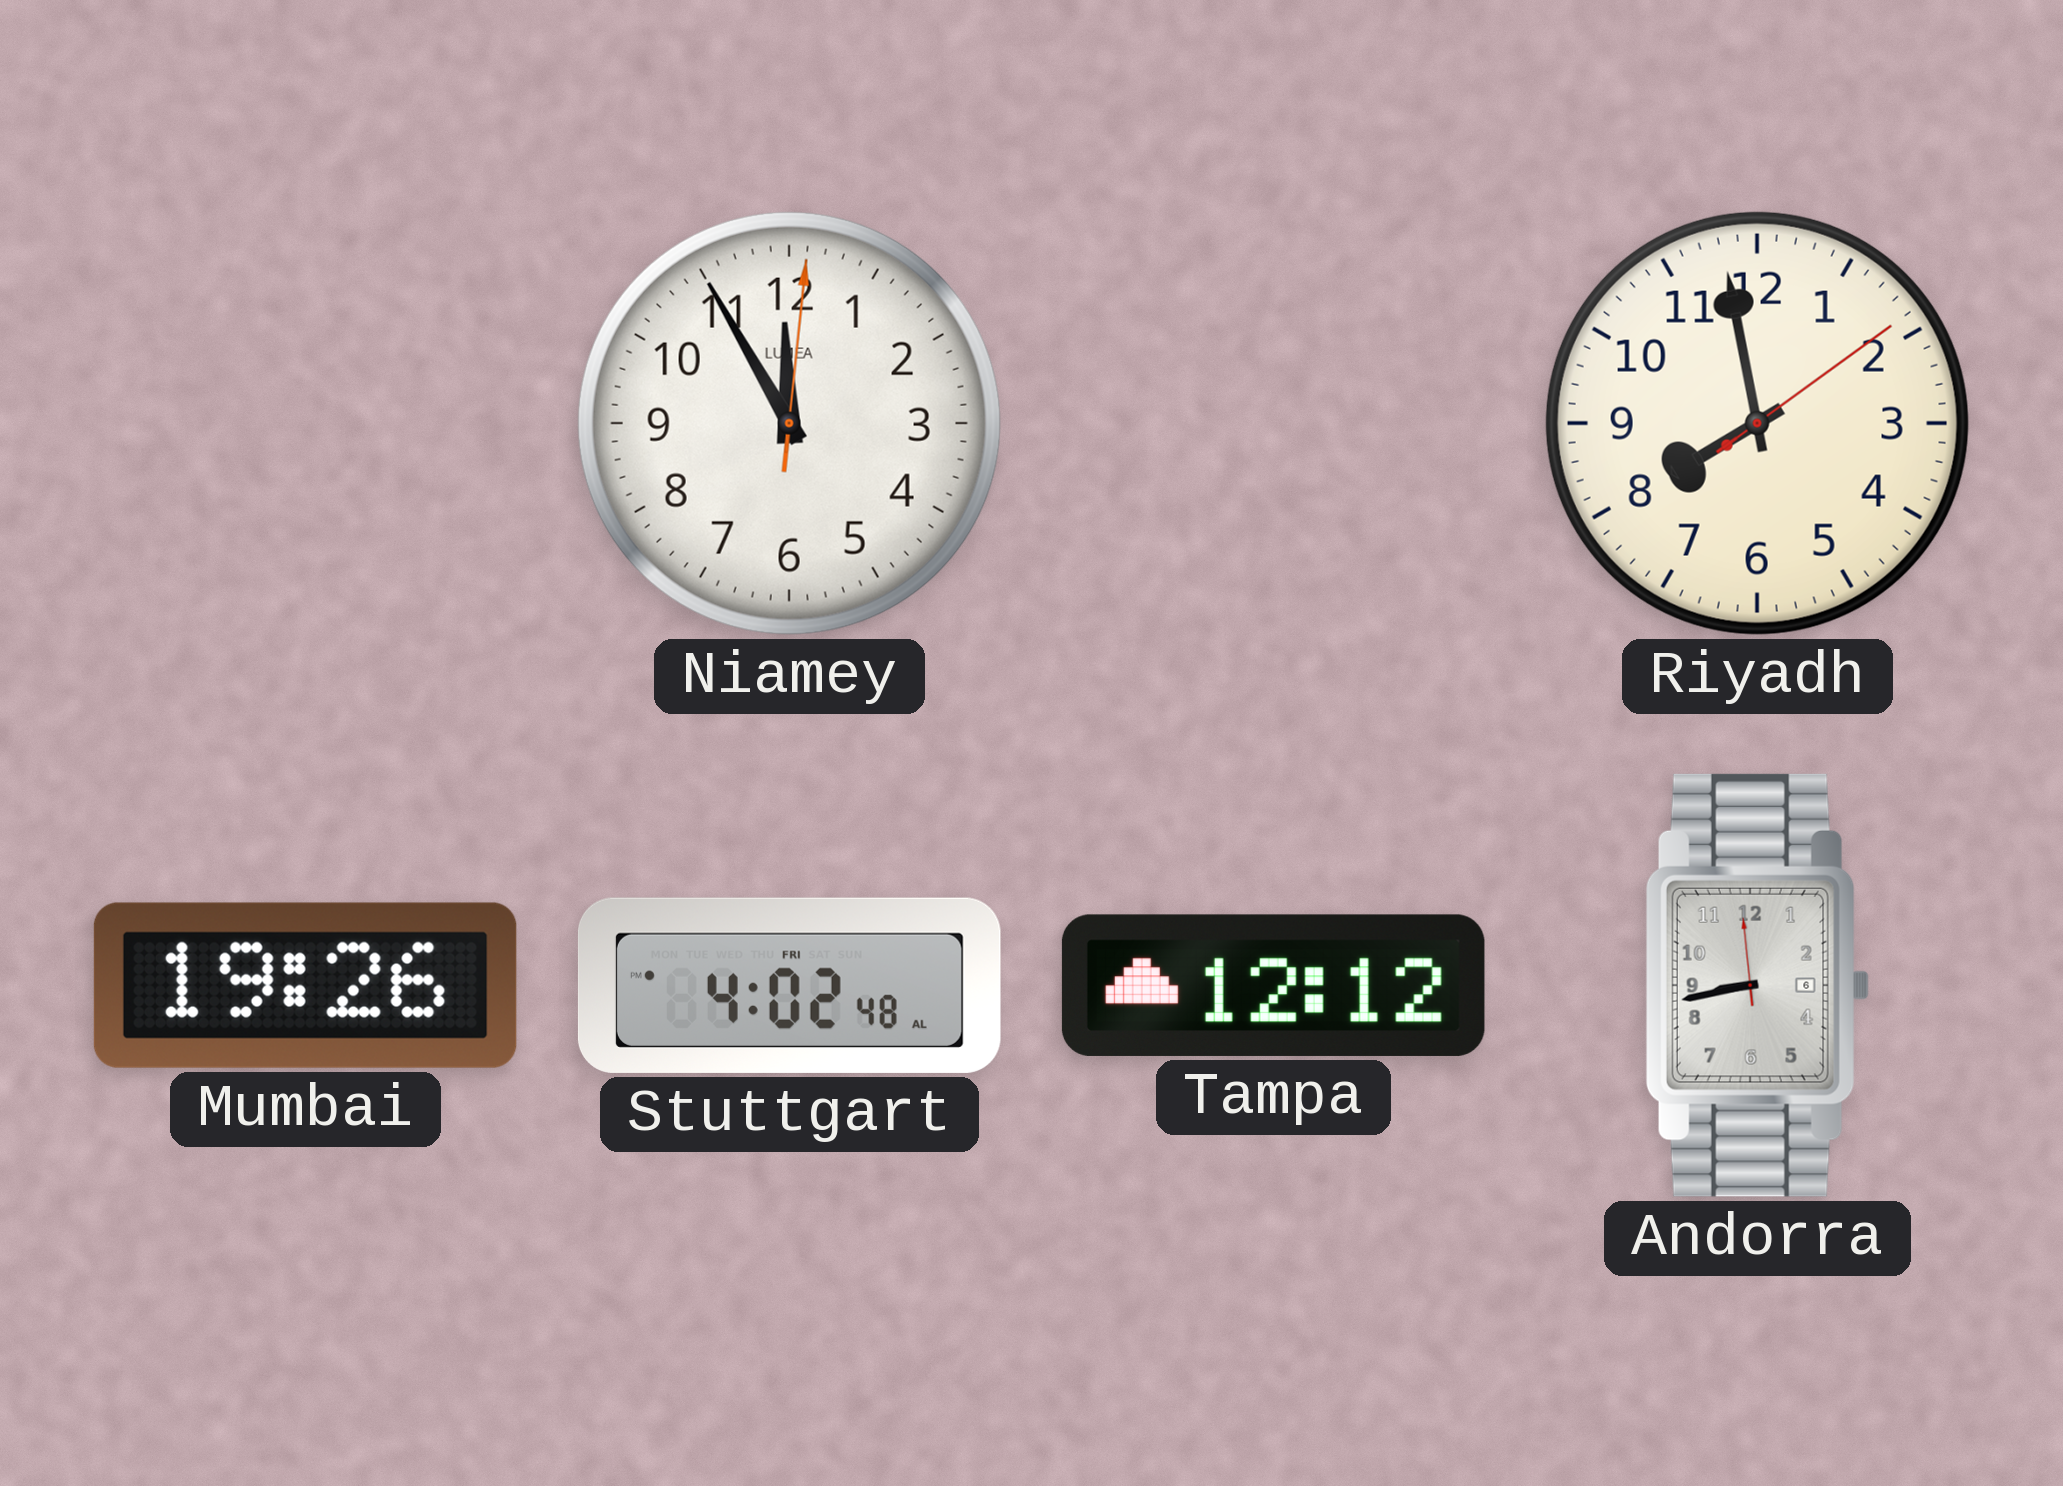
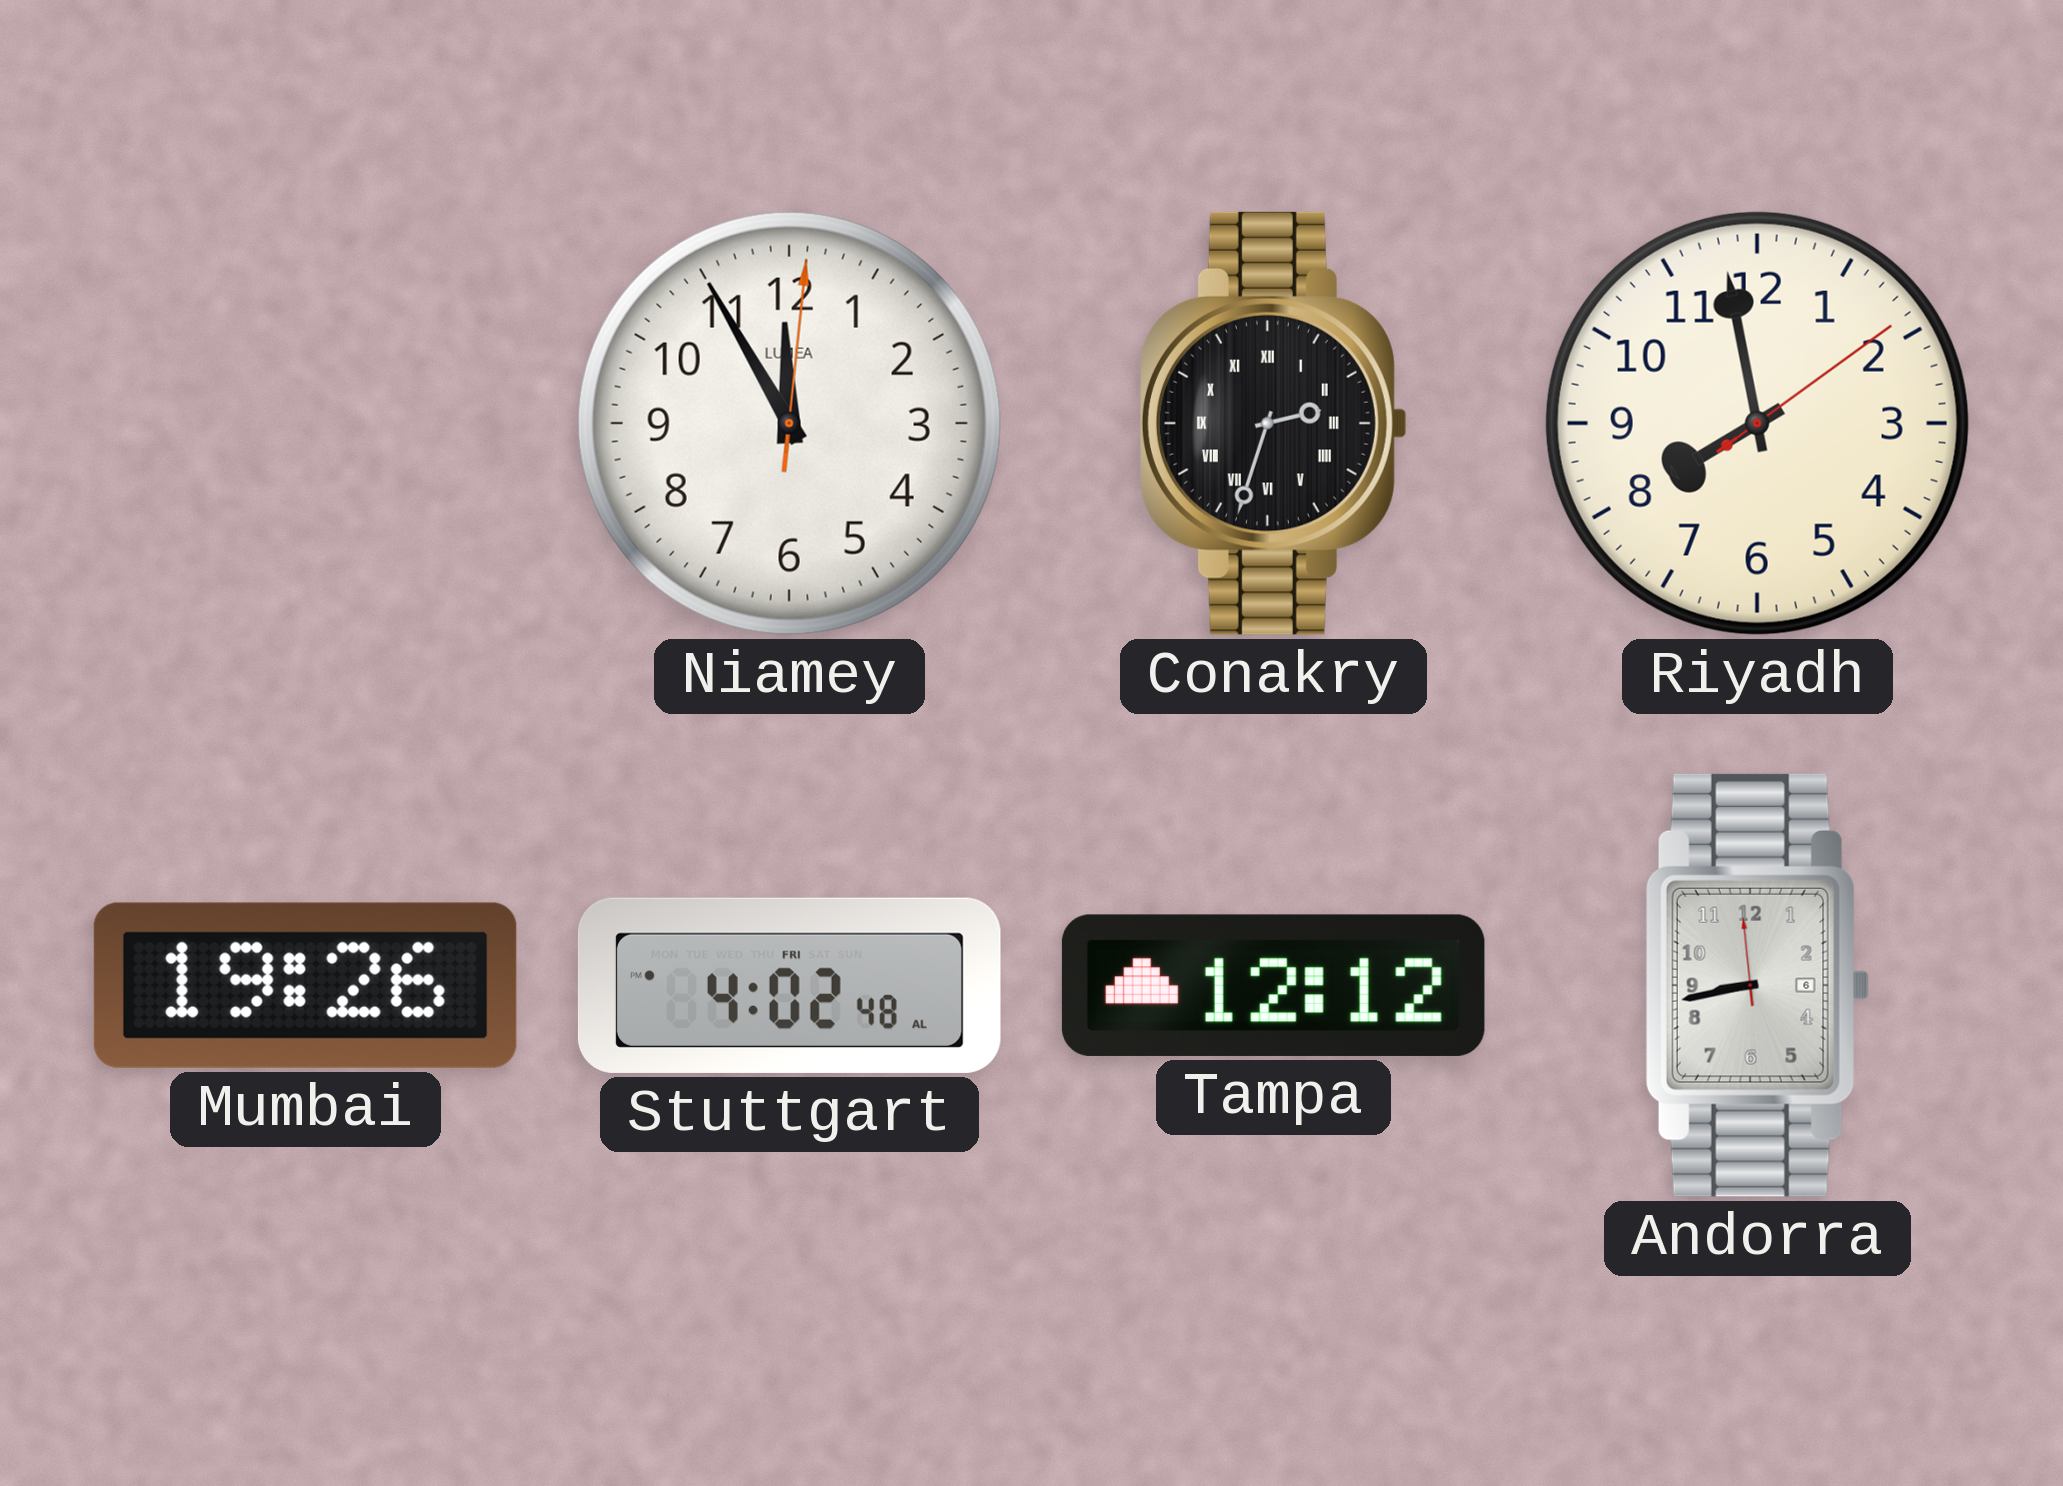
Conakry: none -> 2:33 (1273, 423)
